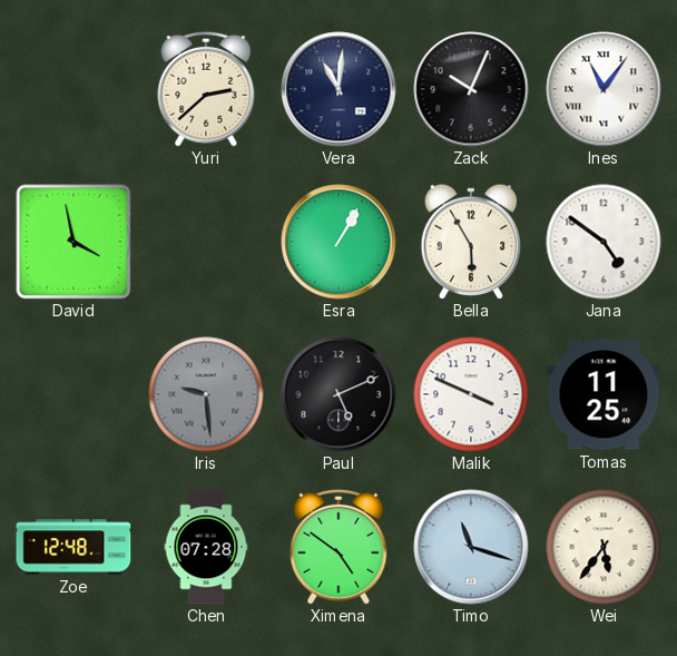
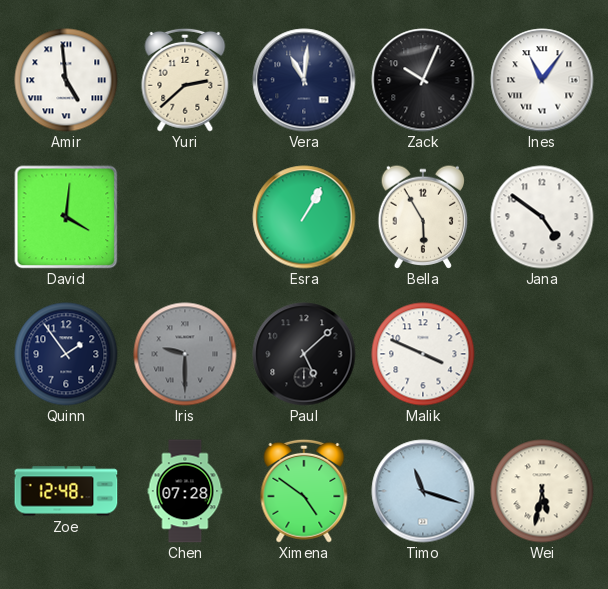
Amir: none -> 4:59 (66, 80)
David: 3:58 -> 4:01 (66, 217)
Quinn: none -> 1:54 (66, 354)
Iris: 9:29 -> 9:30 (185, 354)
Paul: 5:11 -> 5:08 (304, 354)
Tomas: 11:25 -> none (604, 394)
Wei: 5:36 -> 5:32 (542, 491)
